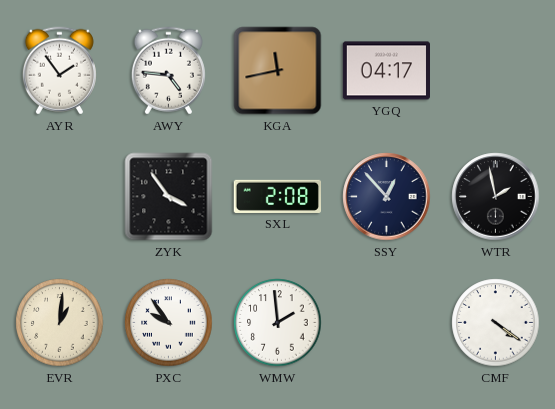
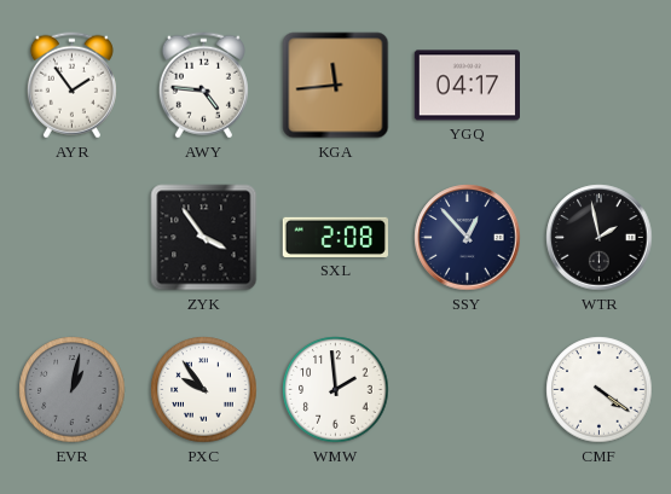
KGA: 11:43 -> 11:44 (336, 86)
EVR: 1:01 -> 1:02 (73, 390)
EVR dial: cream -> grey (73, 390)
